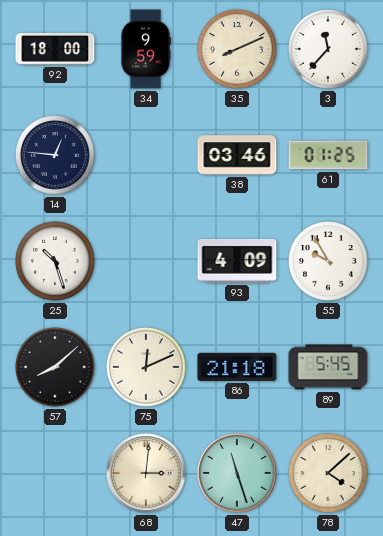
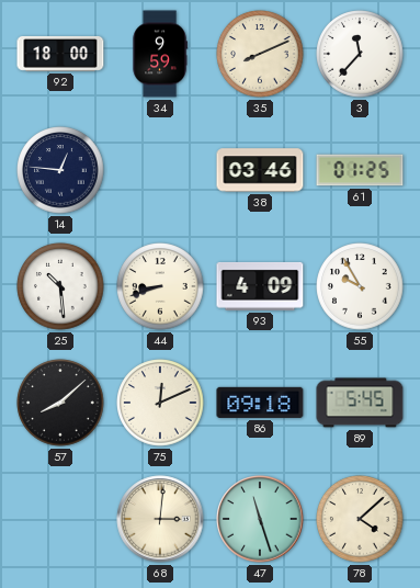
25: 10:27 -> 10:29 (60, 286)
44: none -> 8:42 (160, 286)
86: 21:18 -> 09:18 (260, 403)
